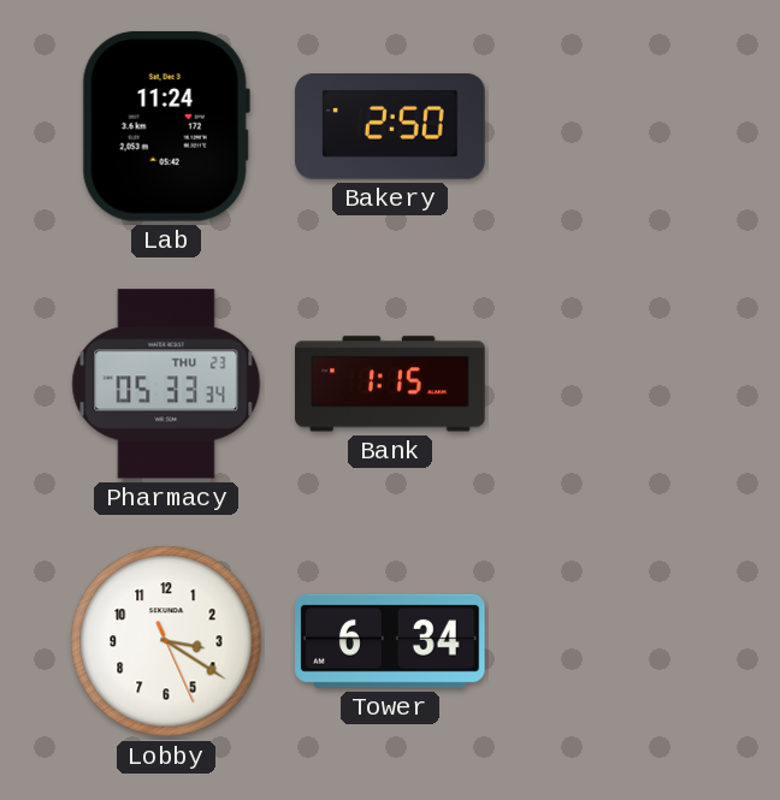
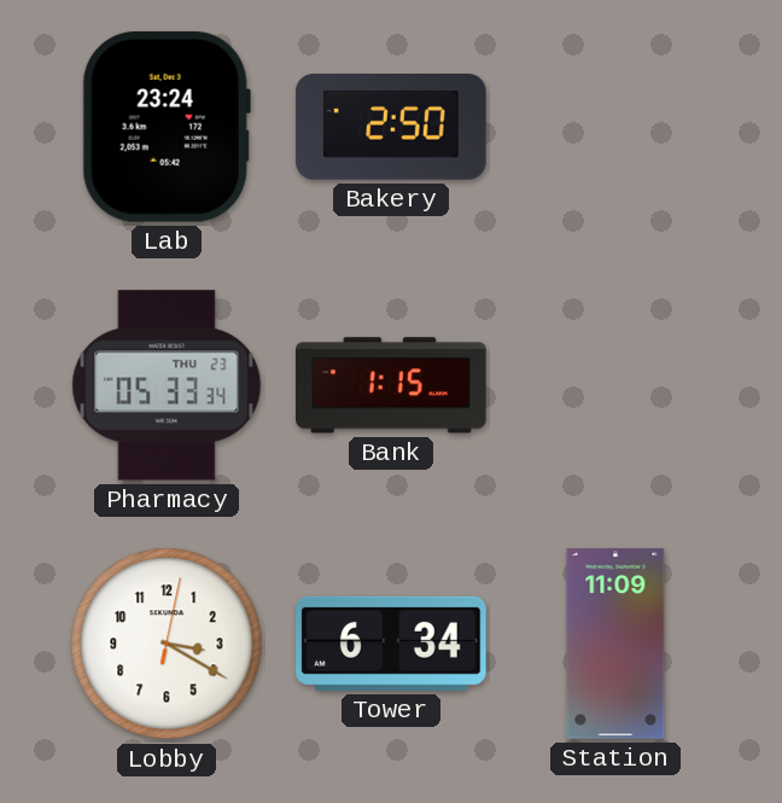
Lab: 11:24 -> 23:24 (167, 127)
Lobby: 3:20:26 -> 3:20:02 (167, 644)
Station: none -> 11:09 (615, 644)
